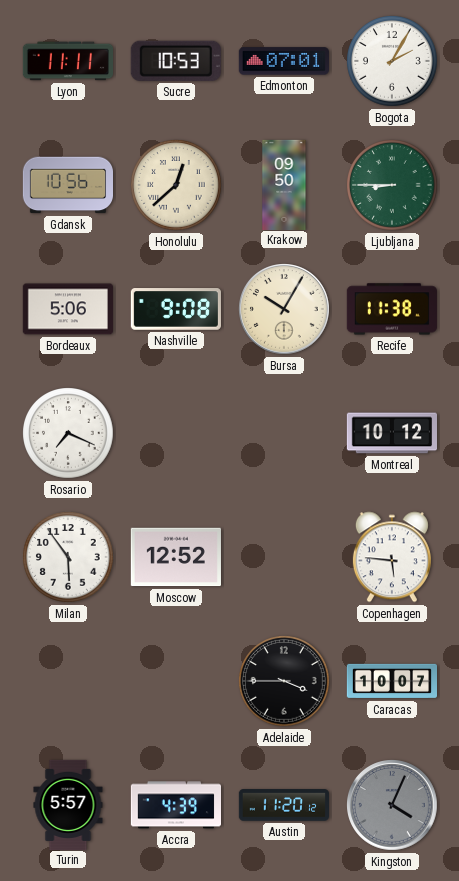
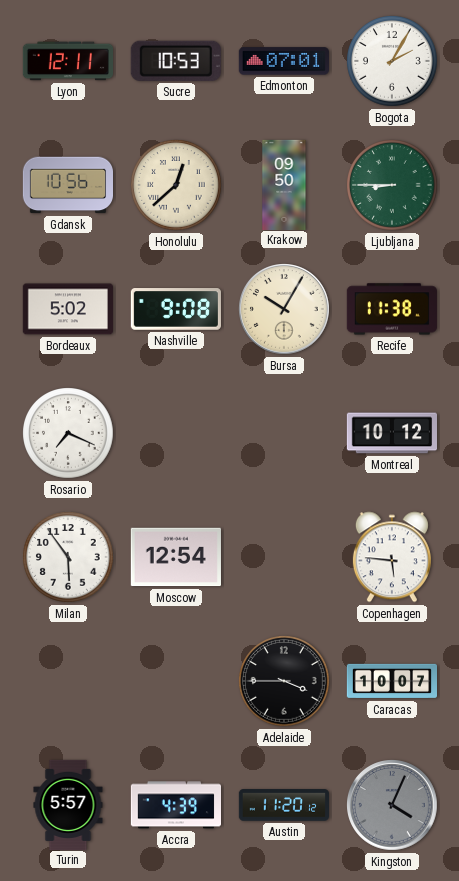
Lyon: 11:11 -> 12:11 (67, 61)
Bordeaux: 5:06 -> 5:02 (68, 309)
Moscow: 12:52 -> 12:54 (176, 557)
